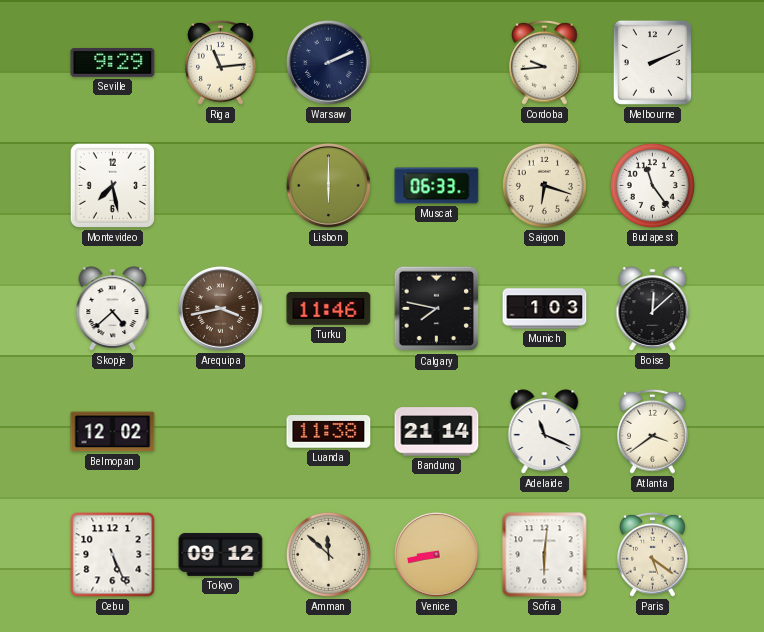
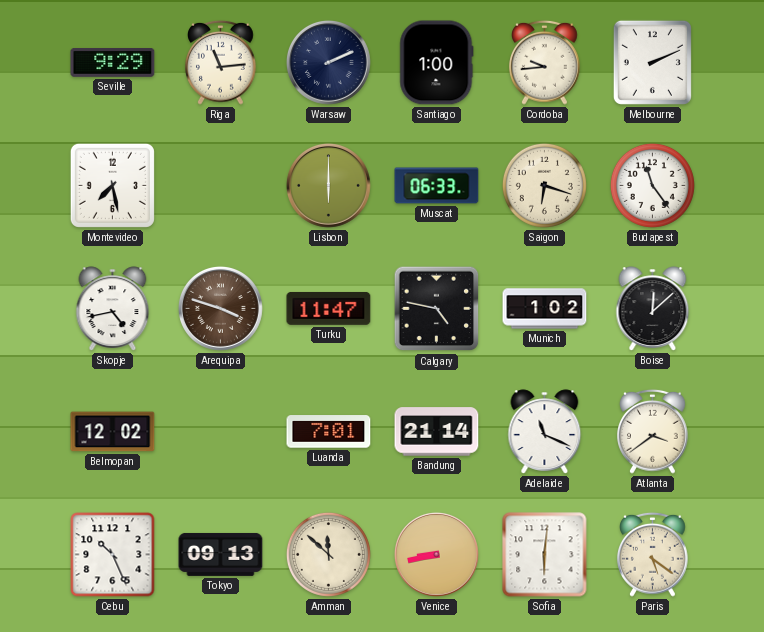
Santiago: none -> 1:00 (437, 63)
Skopje: 4:38 -> 4:43 (113, 309)
Arequipa: 3:43 -> 3:48 (220, 308)
Turku: 11:46 -> 11:47 (329, 309)
Calgary: 7:47 -> 4:47 (437, 309)
Munich: 1:03 -> 1:02 (545, 309)
Luanda: 11:38 -> 7:01 (329, 432)
Cebu: 5:26 -> 10:26 (113, 555)
Tokyo: 09:12 -> 09:13 (221, 554)
